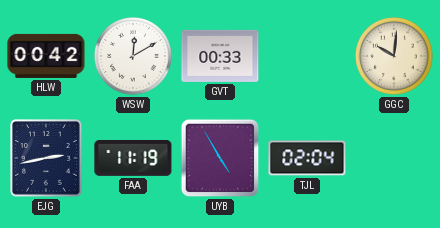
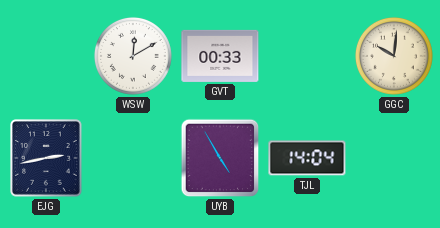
HLW: 00:42 -> none (46, 56)
FAA: 11:19 -> none (133, 158)
TJL: 02:04 -> 14:04 (307, 158)
